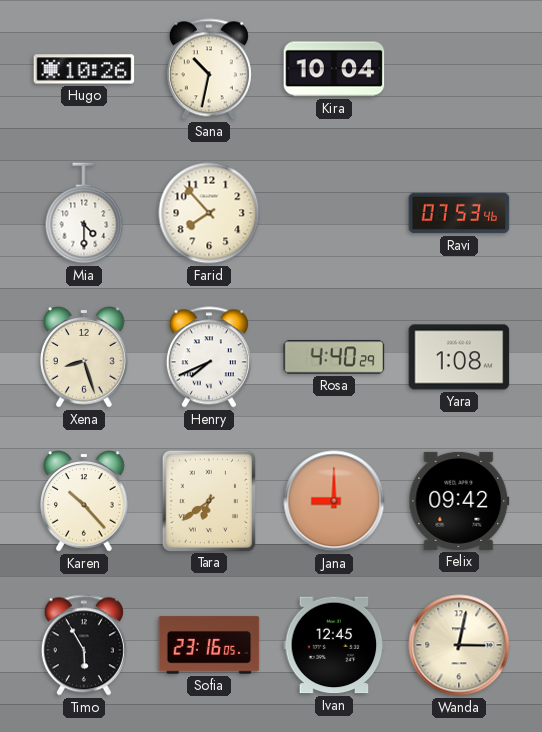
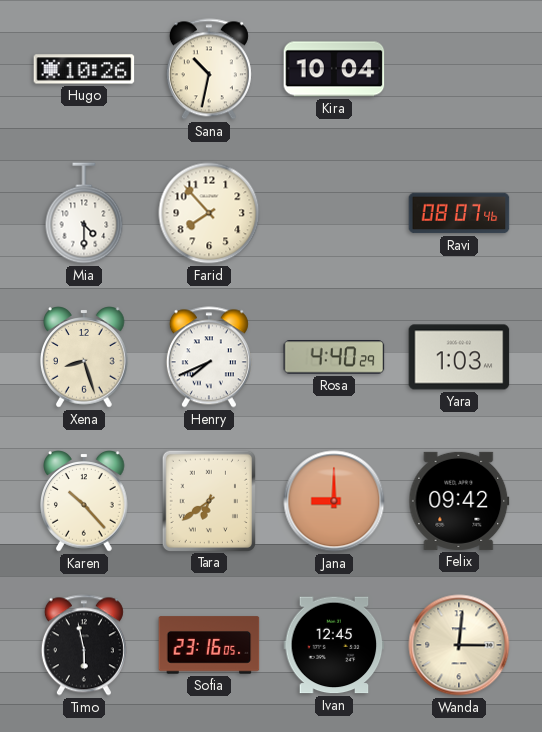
Ravi: 07:53 -> 08:07 (459, 213)
Yara: 1:08 -> 1:03 (459, 357)
Timo: 5:55 -> 5:58 (84, 645)
Wanda: 3:02 -> 3:01 (459, 645)
